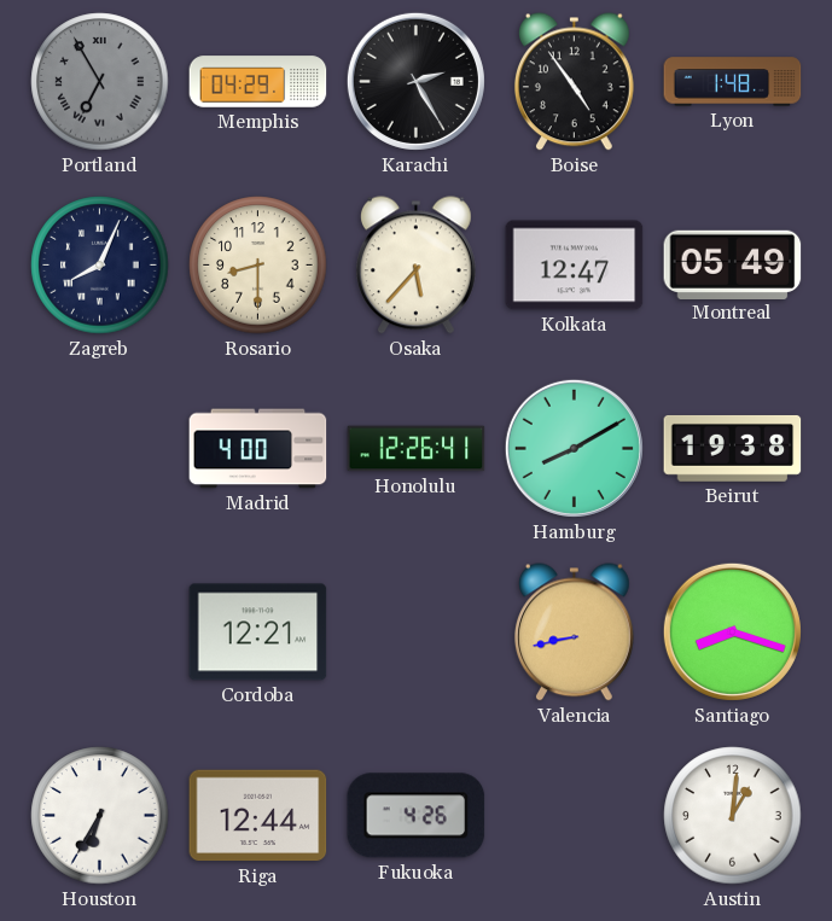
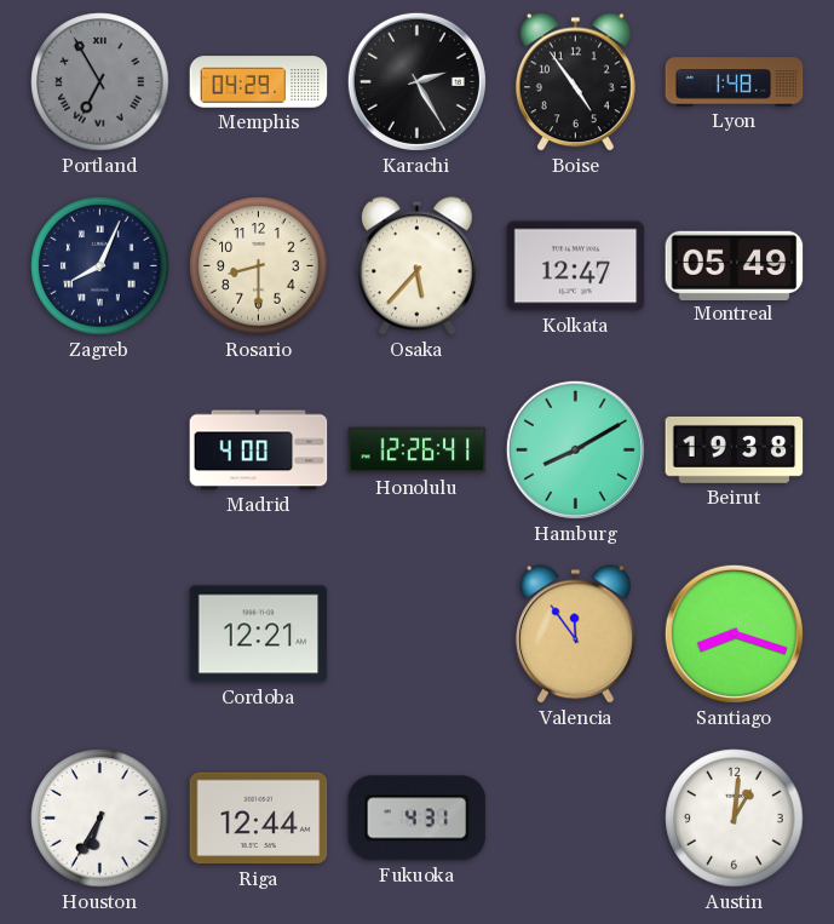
Valencia: 8:43 -> 11:54 (576, 635)
Fukuoka: 4:26 -> 4:31 (418, 819)
